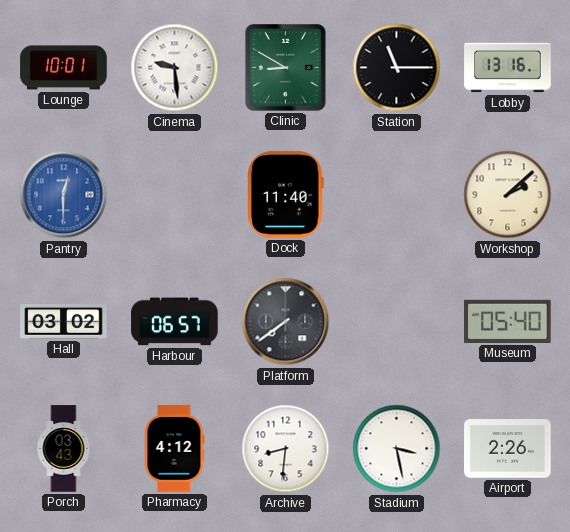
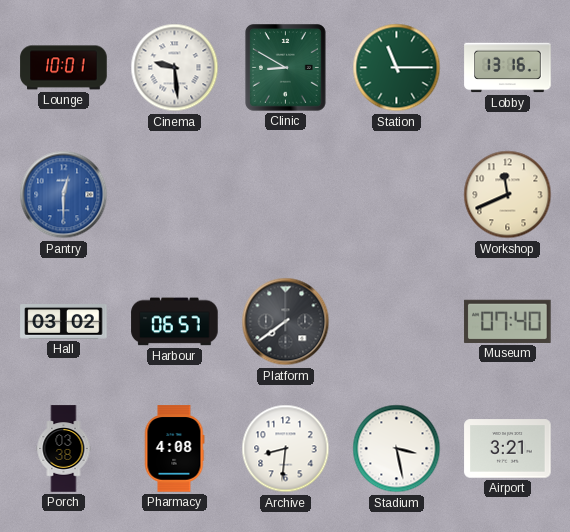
Station dial: black -> green (397, 68)
Dock: 11:40 -> none (286, 195)
Workshop: 2:08 -> 11:41 (508, 195)
Museum: 05:40 -> 07:40 (508, 321)
Porch: 03:43 -> 03:38 (64, 449)
Pharmacy: 4:12 -> 4:08 (174, 449)
Airport: 2:26 -> 3:21 (508, 449)
